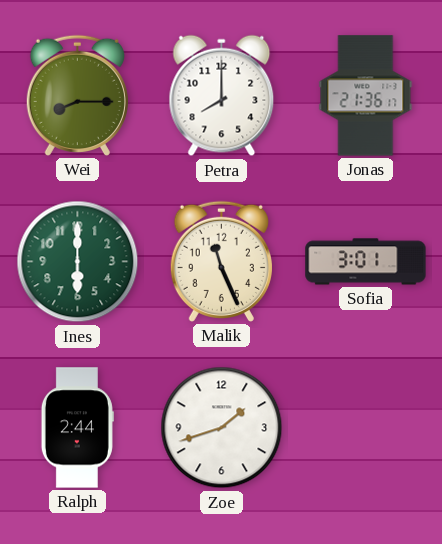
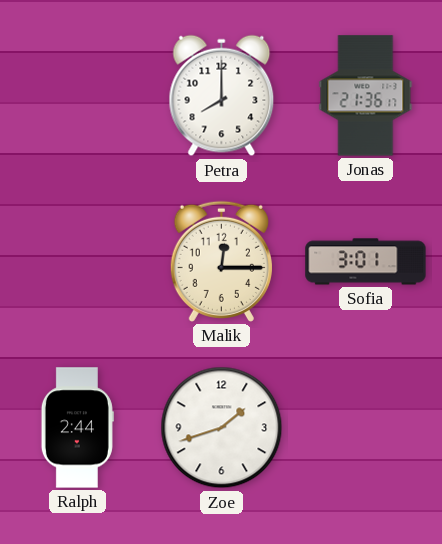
Wei: 8:15 -> none (77, 95)
Ines: 6:00 -> none (78, 262)
Malik: 11:26 -> 12:15 (221, 261)
